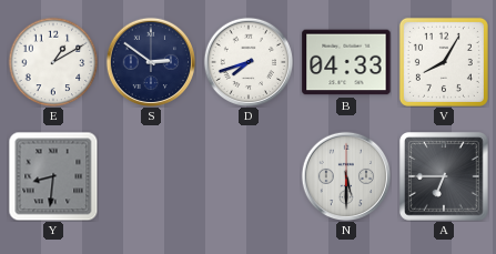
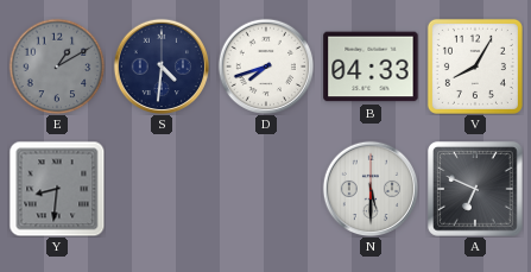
E dial: white -> grey (57, 67)
S: 2:51 -> 4:31 (162, 67)
A: 6:45 -> 6:49 (475, 189)
